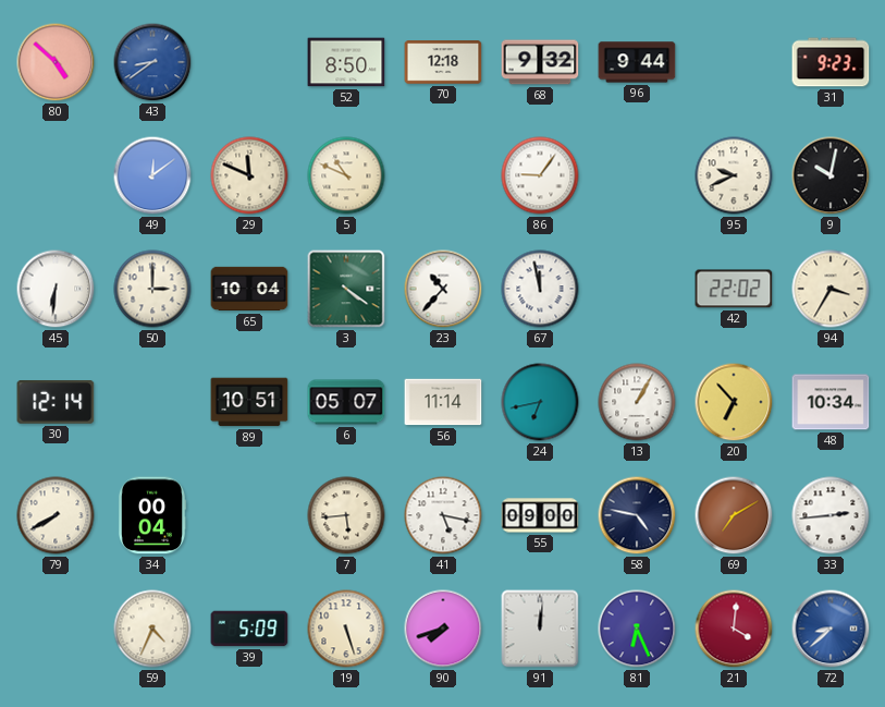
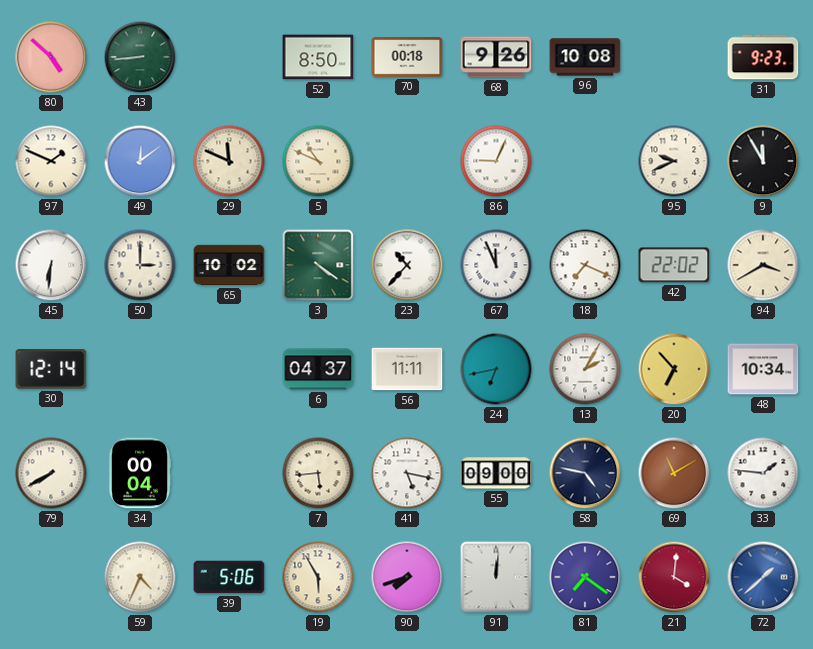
43: 8:39 -> 8:44 (140, 57)
43 dial: blue -> green (140, 57)
70: 12:18 -> 00:18 (407, 57)
68: 9:32 -> 9:26 (496, 57)
96: 9:44 -> 10:08 (585, 57)
97: none -> 1:49 (51, 161)
86: 9:06 -> 9:04 (496, 161)
9: 10:02 -> 11:55 (763, 161)
65: 10:04 -> 10:02 (229, 265)
67: 11:58 -> 11:56 (496, 265)
18: none -> 7:19 (585, 265)
94: 3:35 -> 3:40 (763, 265)
89: 10:51 -> none (249, 402)
6: 05:07 -> 04:37 (318, 369)
56: 11:14 -> 11:11 (407, 369)
13: 1:05 -> 2:05 (585, 369)
69: 7:10 -> 11:10 (674, 473)
33: 2:44 -> 1:46 (763, 473)
39: 5:09 -> 5:06 (229, 577)
19: 5:27 -> 5:55 (318, 577)
81: 6:26 -> 7:21 (585, 577)
72: 8:38 -> 1:38 (763, 577)
